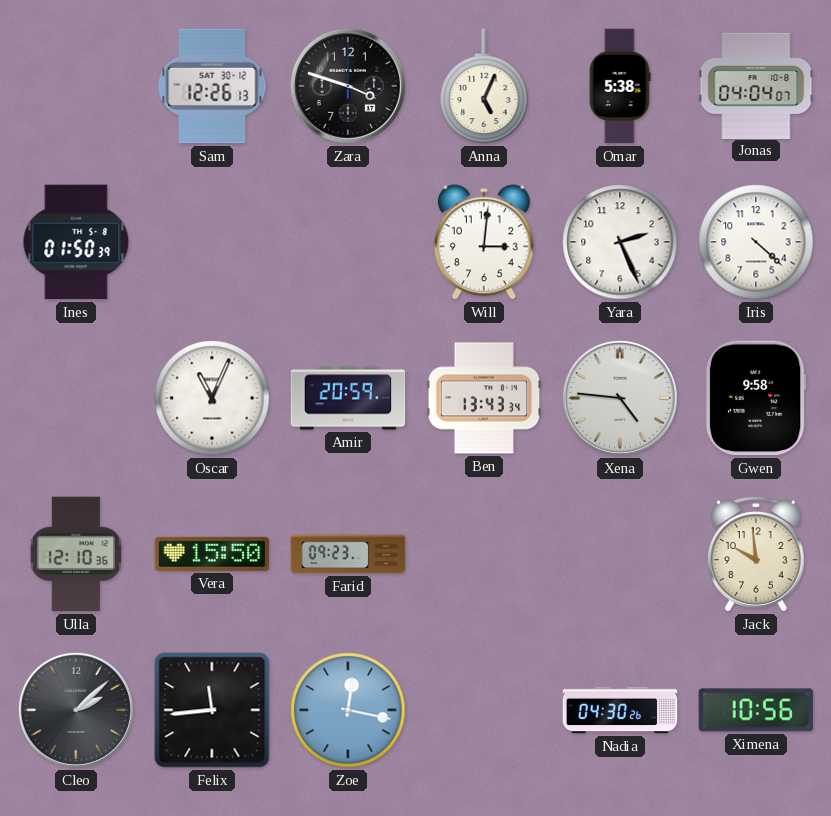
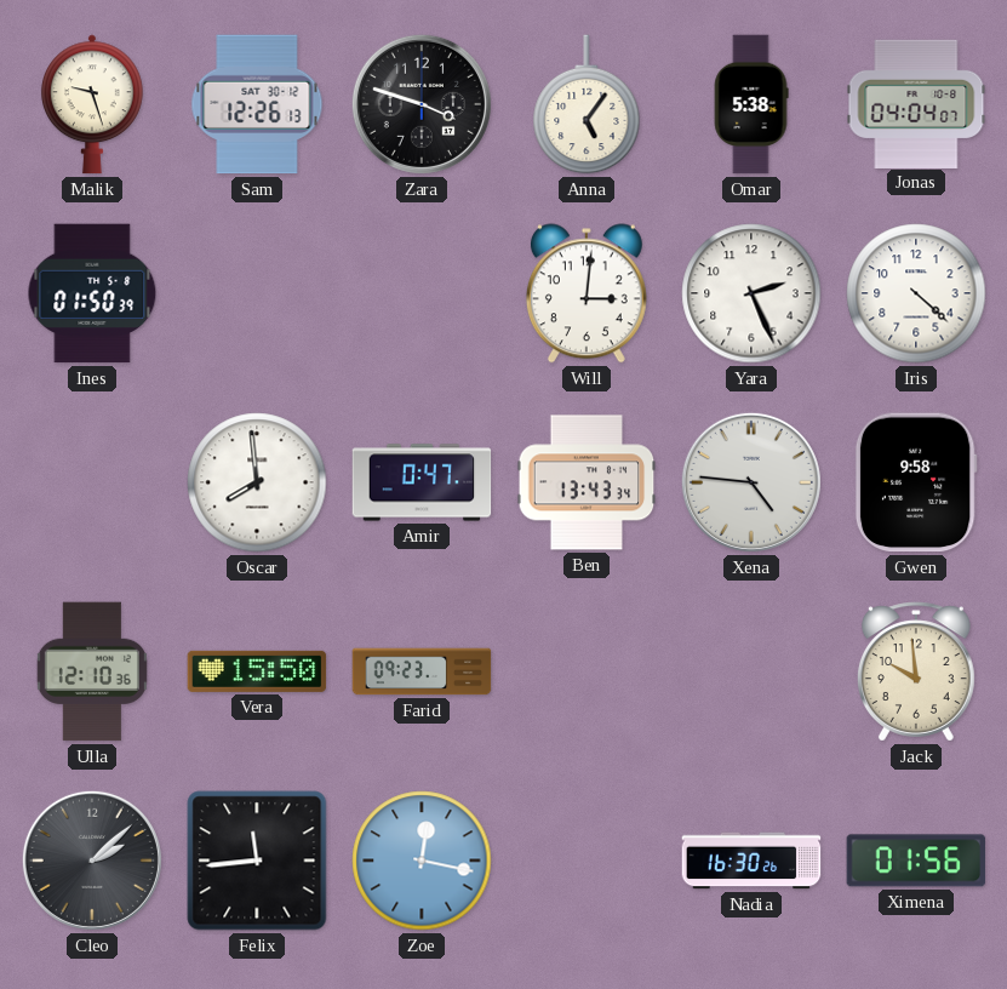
Malik: none -> 9:27 (92, 104)
Anna: 5:04 -> 5:06 (587, 104)
Oscar: 11:04 -> 7:59 (257, 482)
Amir: 20:59 -> 0:47 (422, 482)
Nadia: 04:30 -> 16:30 (751, 861)
Ximena: 10:56 -> 01:56 (916, 861)
